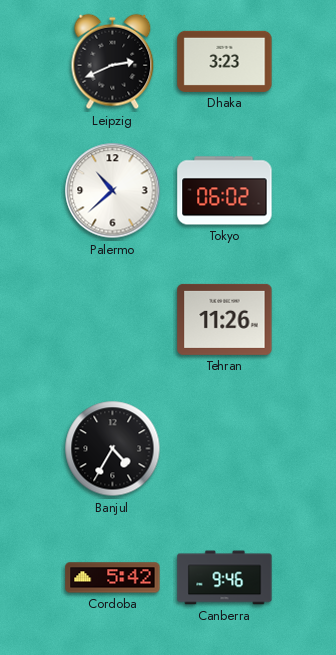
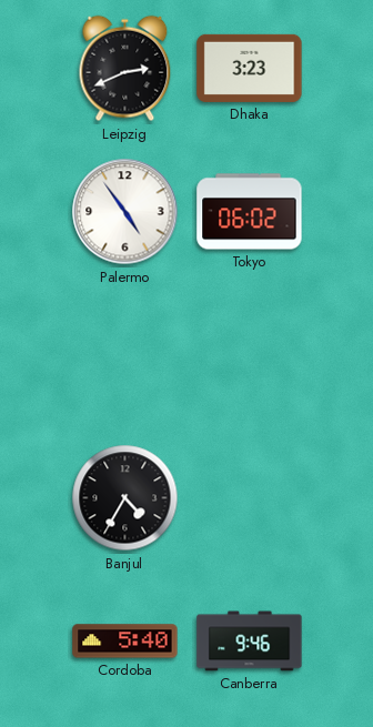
Palermo: 10:38 -> 4:54 (125, 212)
Tehran: 11:26 -> none (225, 319)
Cordoba: 5:42 -> 5:40 (125, 642)
